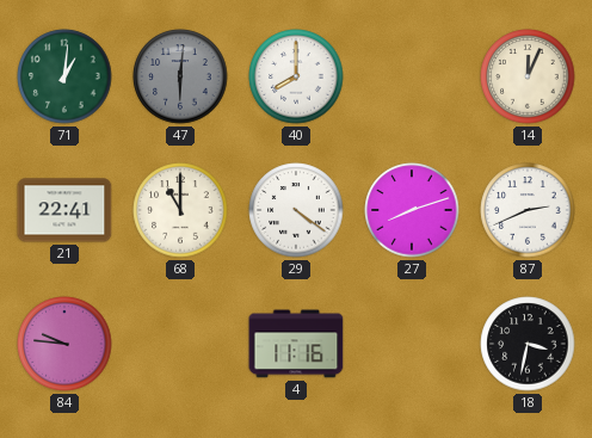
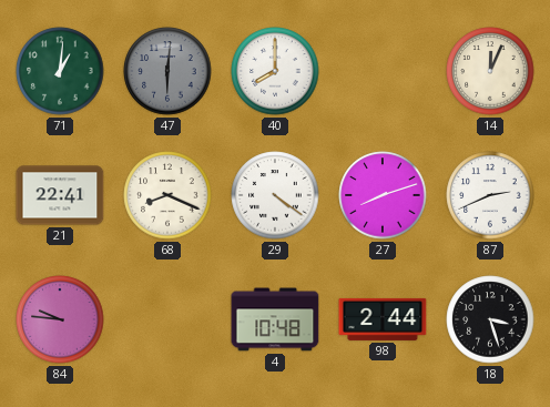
68: 11:00 -> 8:19 (167, 195)
4: 11:16 -> 10:48 (275, 319)
98: none -> 2:44 (383, 319)
18: 3:32 -> 3:27 (490, 319)
